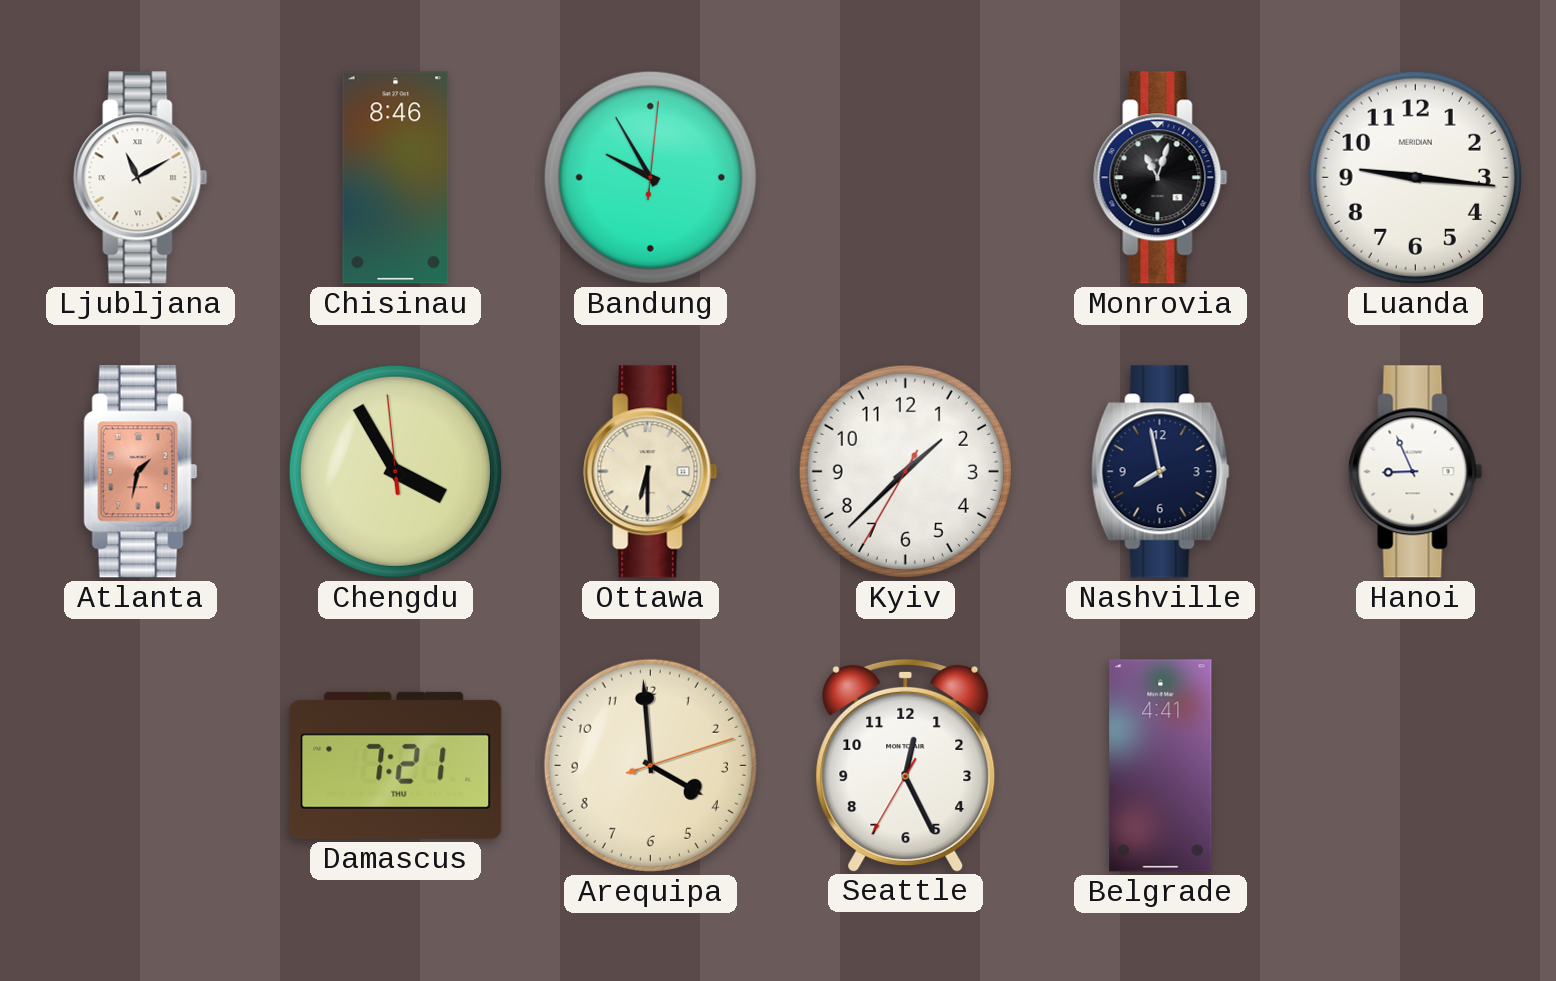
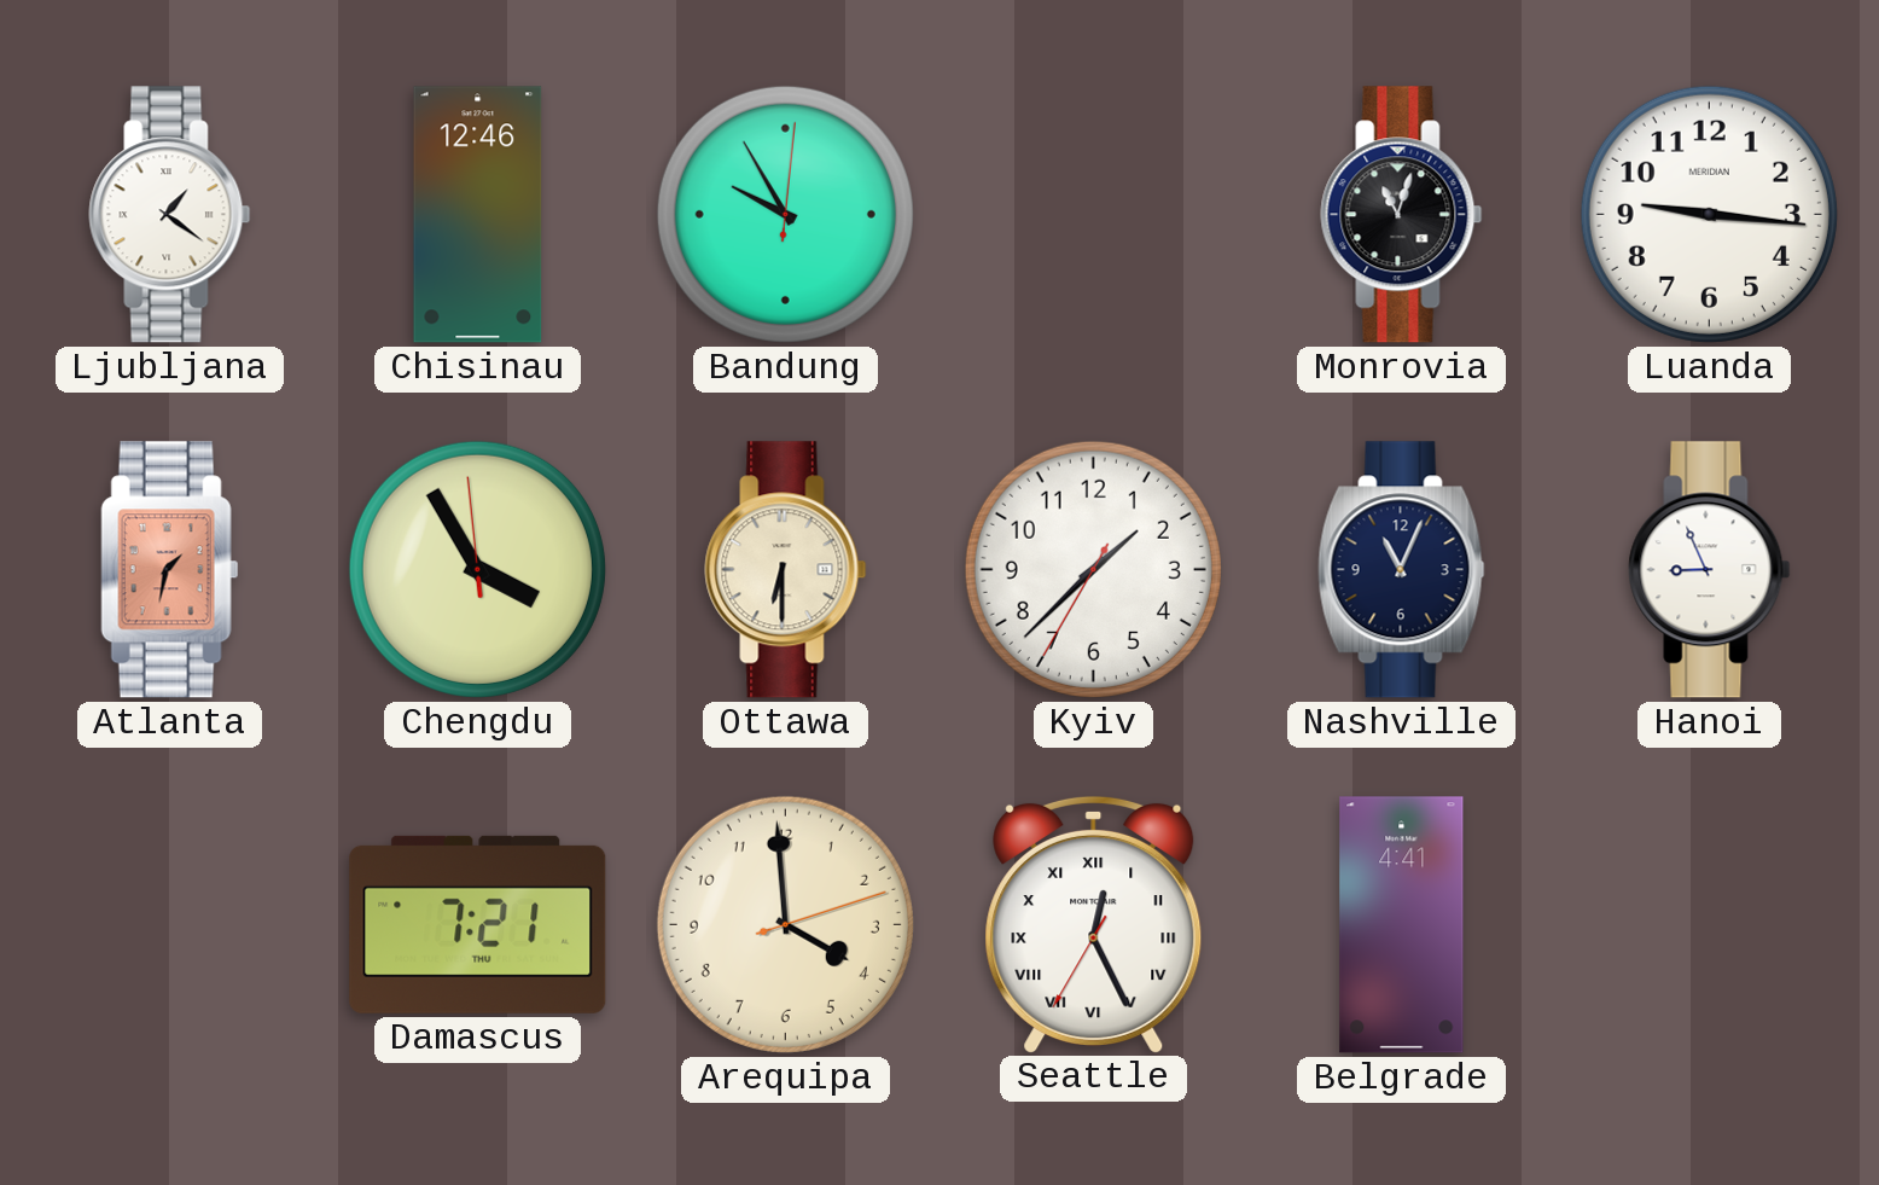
Ljubljana: 11:10 -> 1:21 (170, 215)
Chisinau: 8:46 -> 12:46 (478, 215)
Nashville: 7:58 -> 11:04 (1402, 570)
Seattle numerals: Arabic -> Roman (1094, 924)
